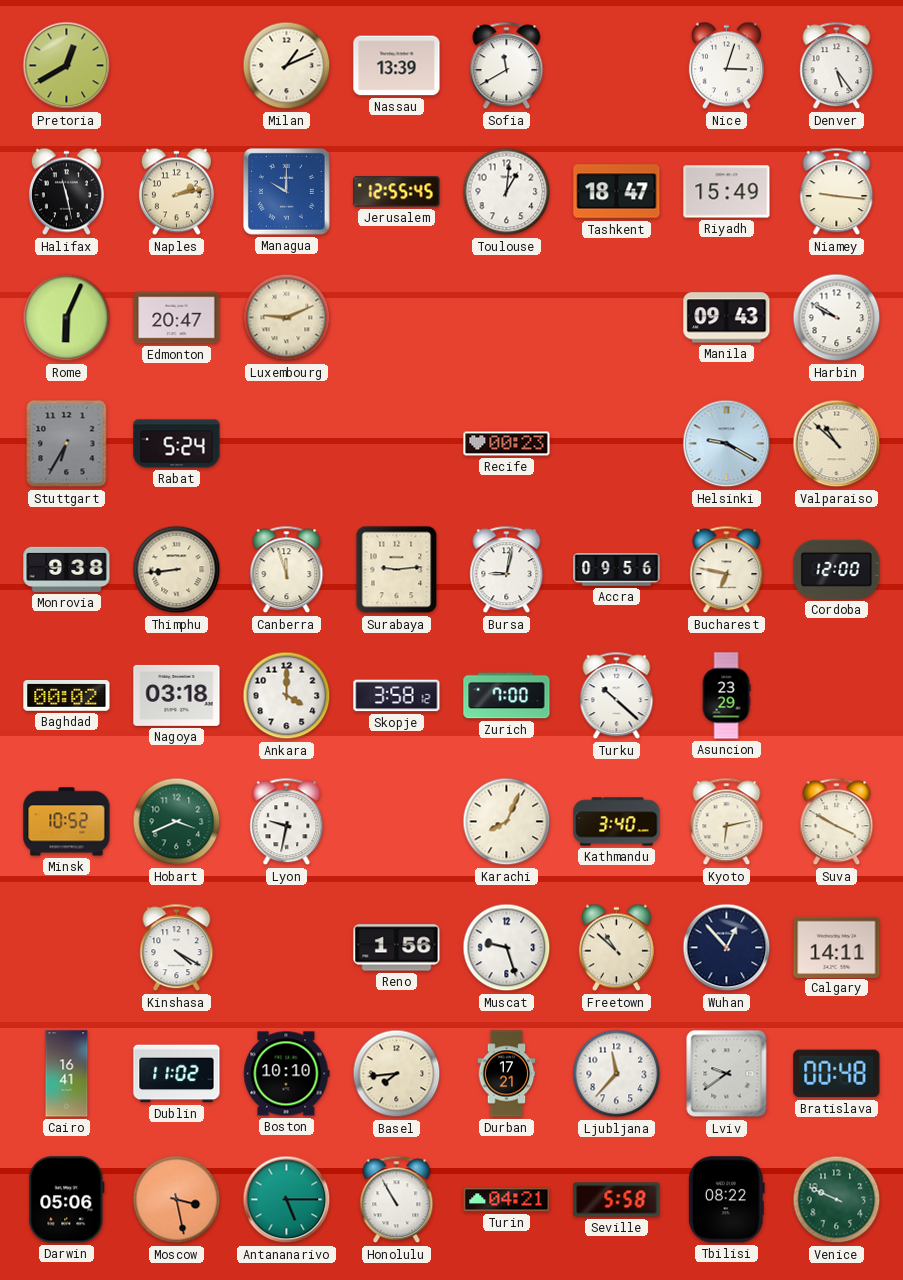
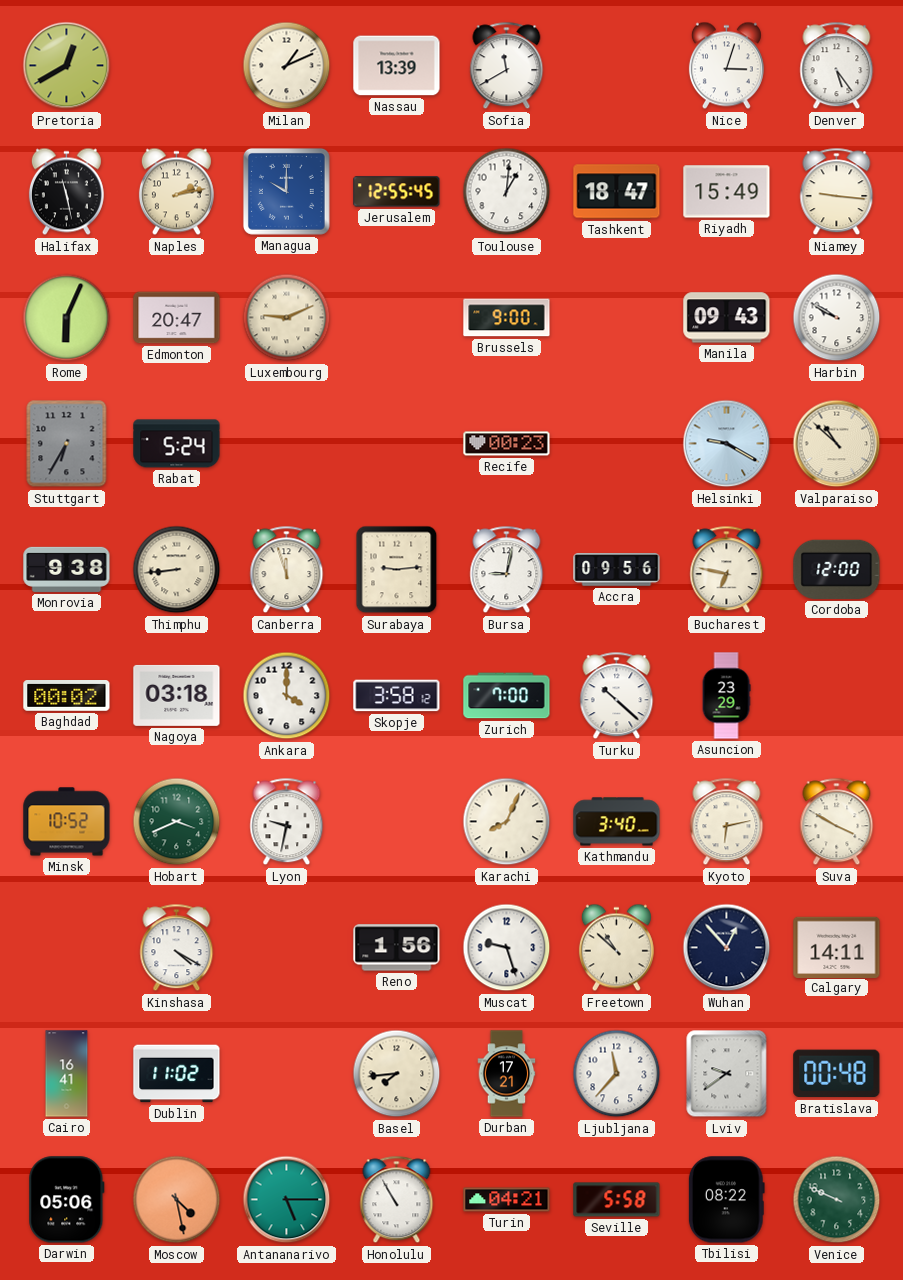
Brussels: none -> 9:00 (507, 318)
Boston: 10:10 -> none (286, 1074)
Moscow: 3:28 -> 4:28 (177, 1200)
